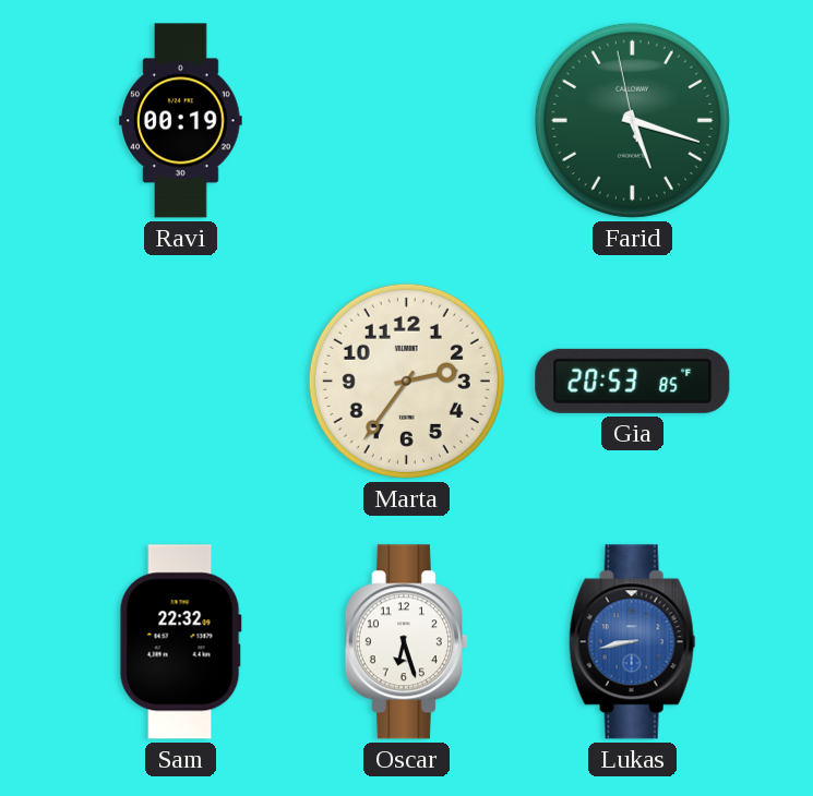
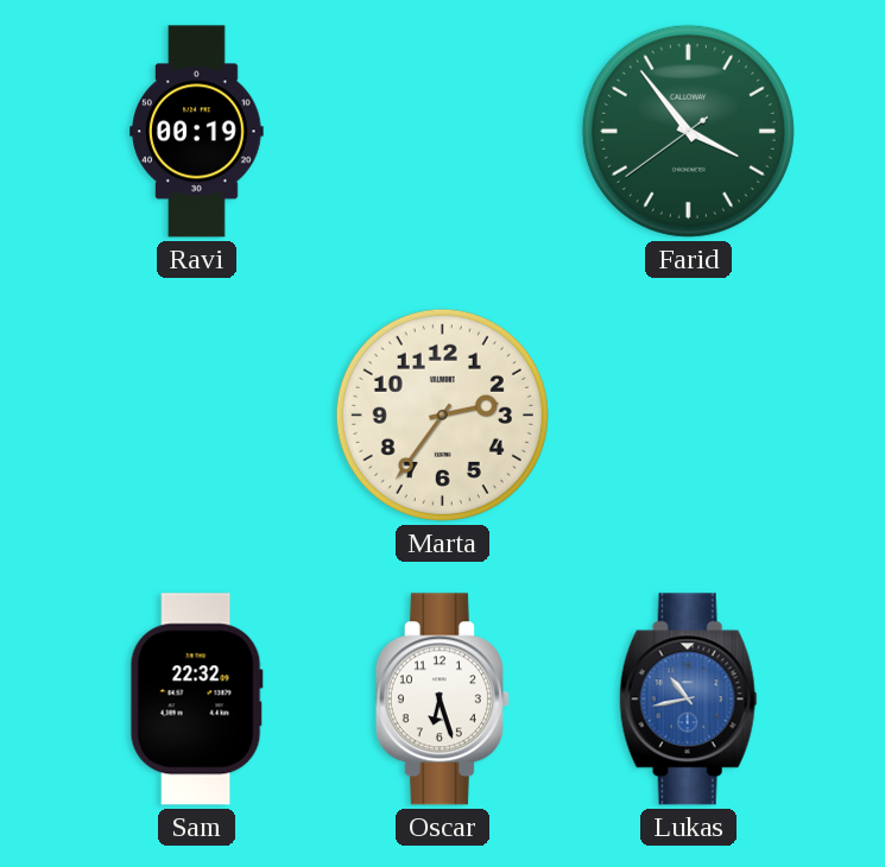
Farid: 5:17 -> 3:53 (688, 131)
Gia: 20:53 -> none (633, 381)
Lukas: 8:43 -> 10:43 (688, 700)
